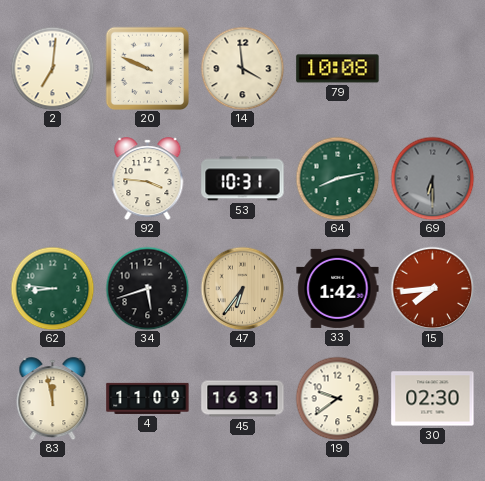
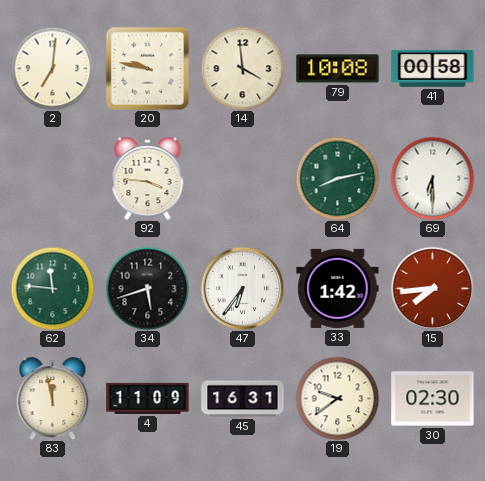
20: 9:49 -> 9:47 (147, 68)
41: none -> 00:58 (433, 69)
53: 10:31 -> none (243, 179)
69 dial: grey -> white (432, 178)
62: 8:46 -> 11:46 (52, 288)
47 dial: champagne -> white (242, 288)
